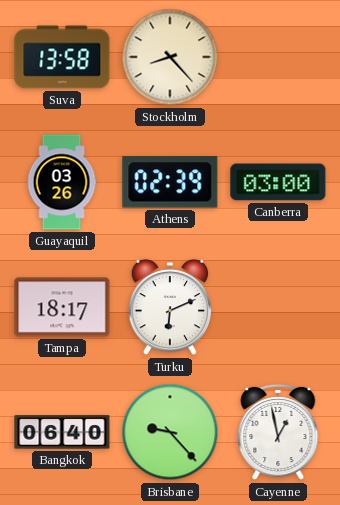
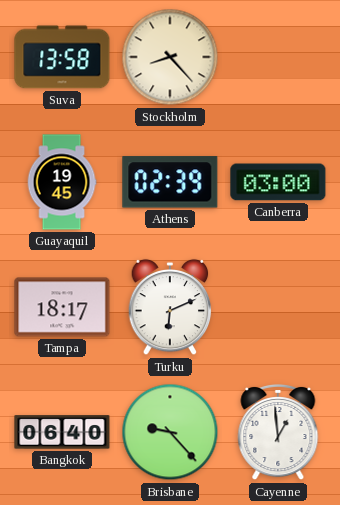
Guayaquil: 03:26 -> 19:45 (62, 182)
Cayenne: 12:58 -> 12:59 (278, 432)
